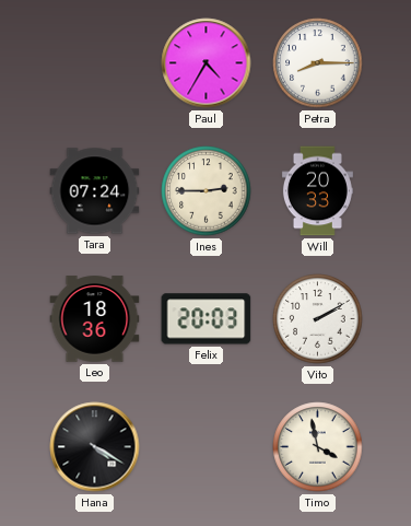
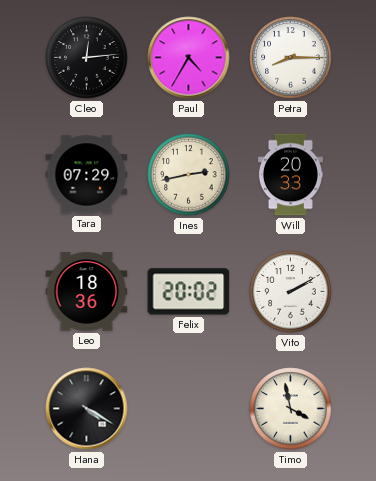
Cleo: none -> 12:14 (87, 58)
Tara: 07:24 -> 07:29 (87, 175)
Ines: 2:45 -> 2:43 (189, 175)
Felix: 20:03 -> 20:02 (189, 292)
